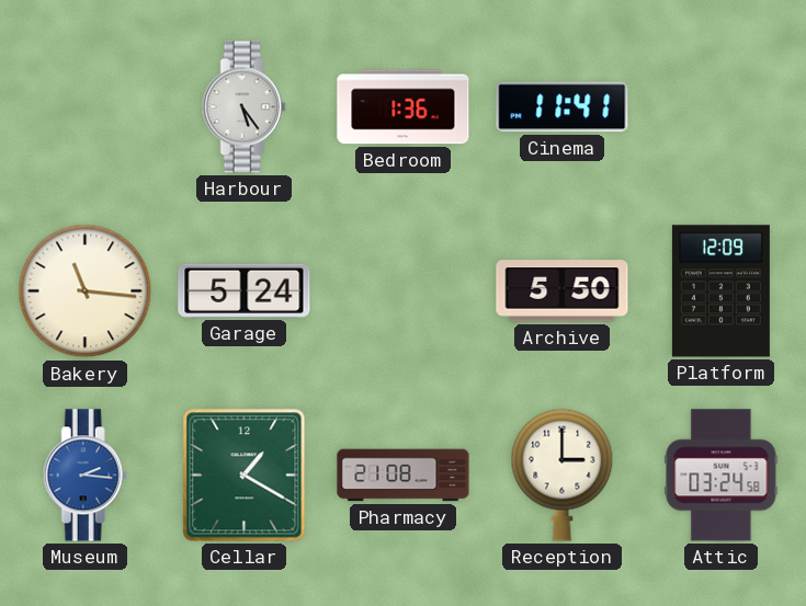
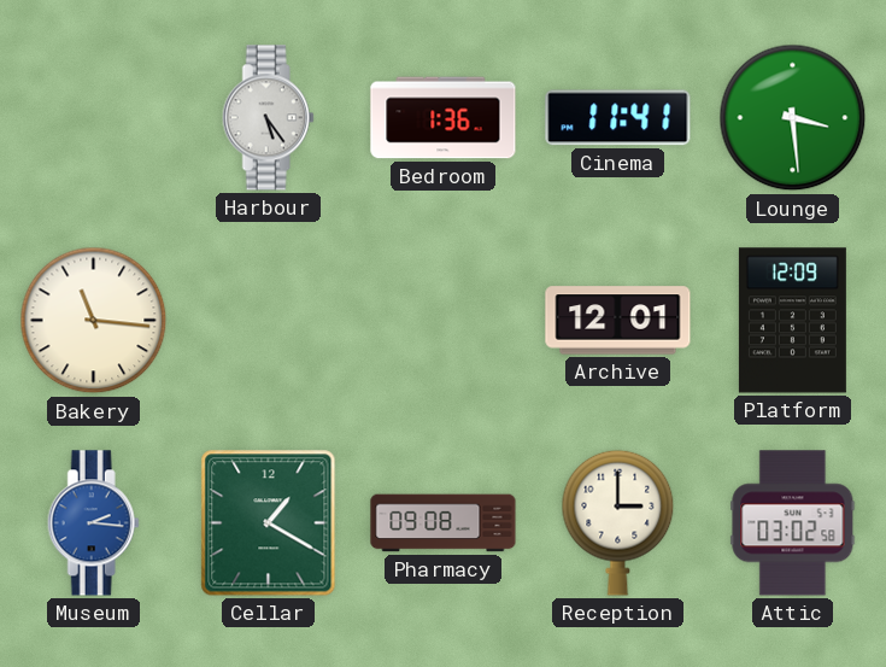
Lounge: none -> 3:29 (793, 118)
Garage: 5:24 -> none (245, 290)
Archive: 5:50 -> 12:01 (618, 321)
Pharmacy: 21:08 -> 09:08 (444, 523)
Attic: 03:24 -> 03:02 (793, 523)
